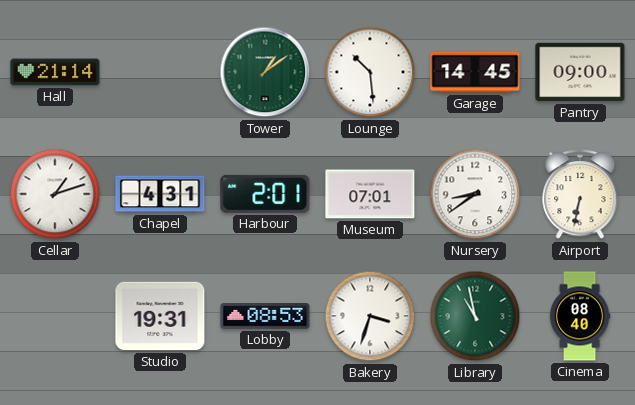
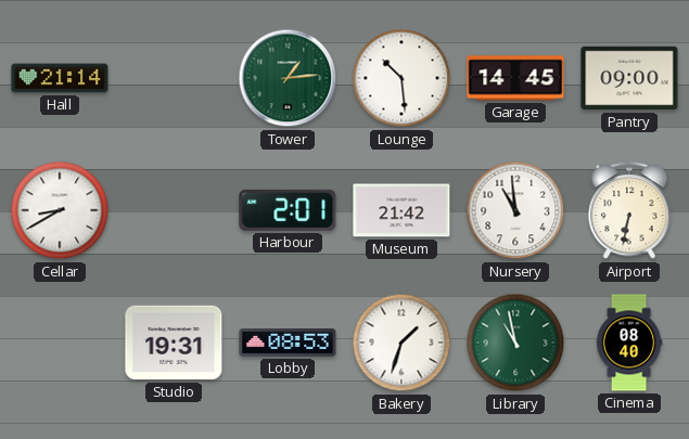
Tower: 1:09 -> 1:14 (288, 78)
Cellar: 1:12 -> 8:40 (60, 210)
Chapel: 4:31 -> none (160, 194)
Museum: 07:01 -> 21:42 (401, 210)
Nursery: 8:39 -> 10:59 (515, 210)
Bakery: 3:33 -> 1:33 (401, 343)
